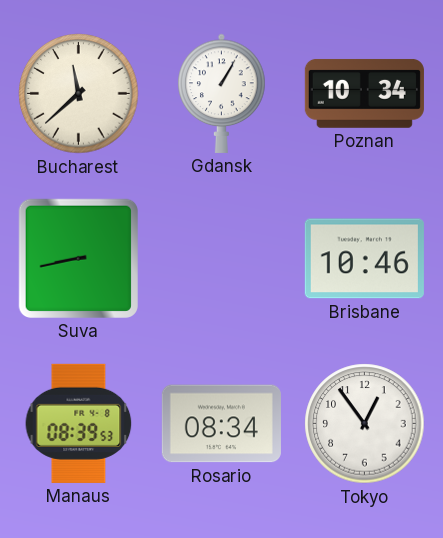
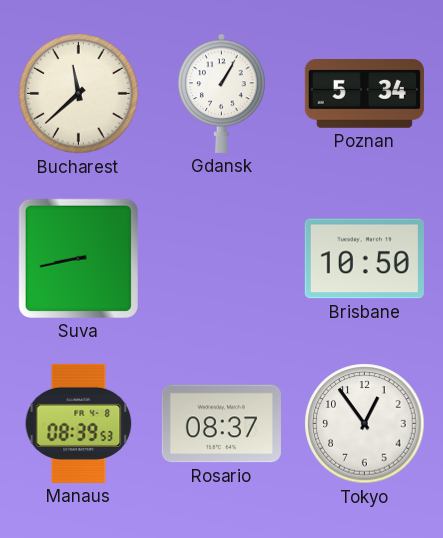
Poznan: 10:34 -> 5:34 (364, 93)
Brisbane: 10:46 -> 10:50 (364, 259)
Rosario: 08:34 -> 08:37 (221, 424)
